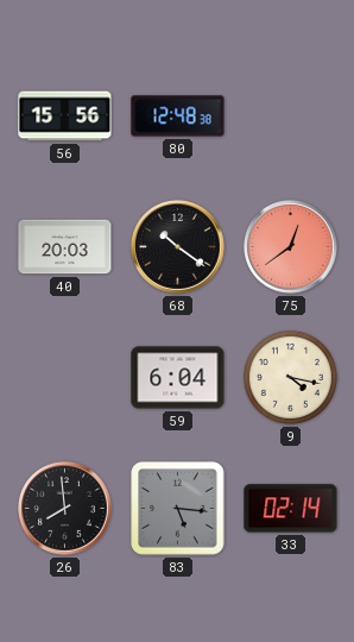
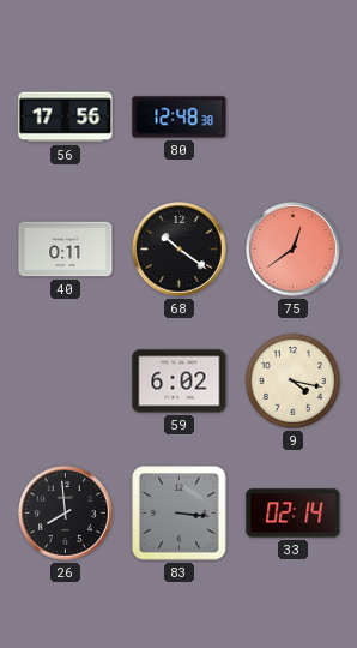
56: 15:56 -> 17:56 (66, 118)
40: 20:03 -> 0:11 (66, 250)
59: 6:04 -> 6:02 (180, 382)
83: 5:16 -> 3:16 (180, 514)
